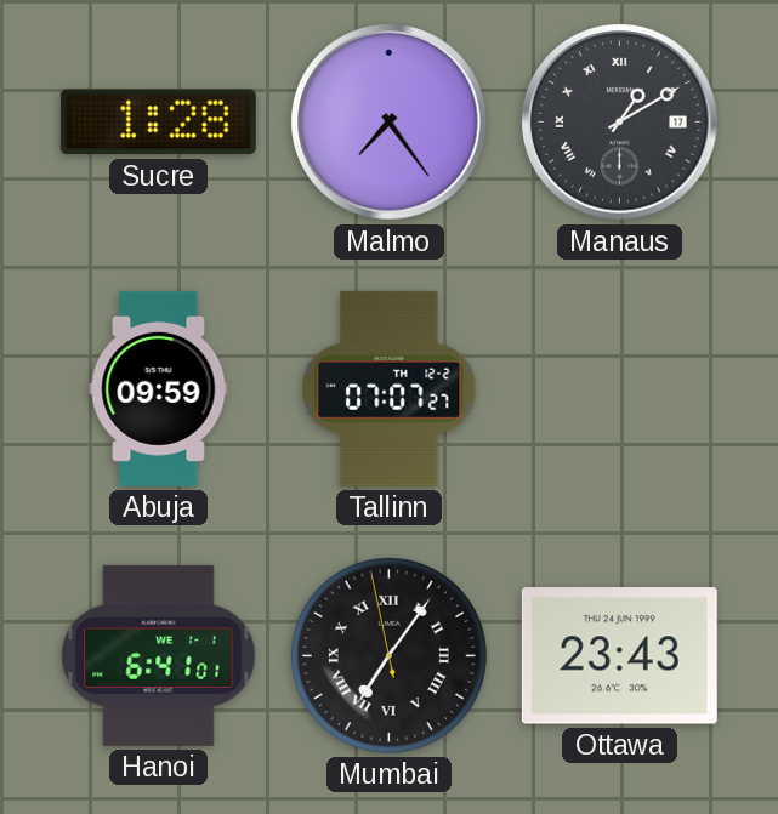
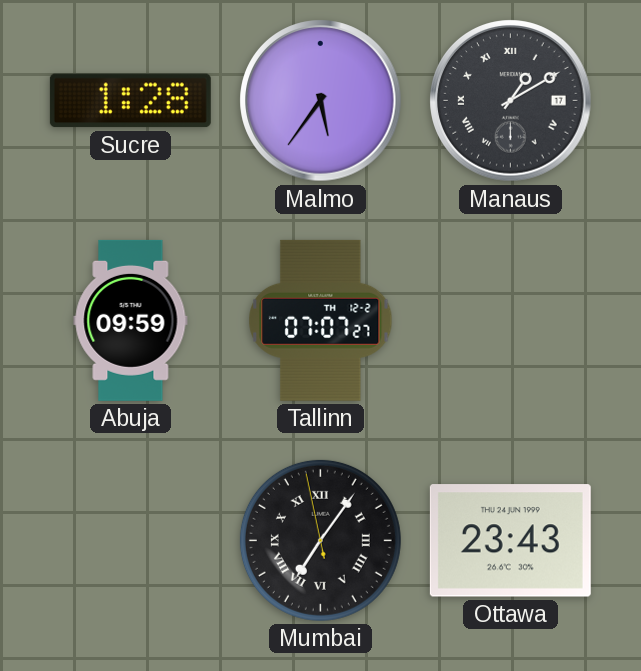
Malmo: 7:24 -> 5:36 (321, 101)
Hanoi: 6:41 -> none (159, 655)
